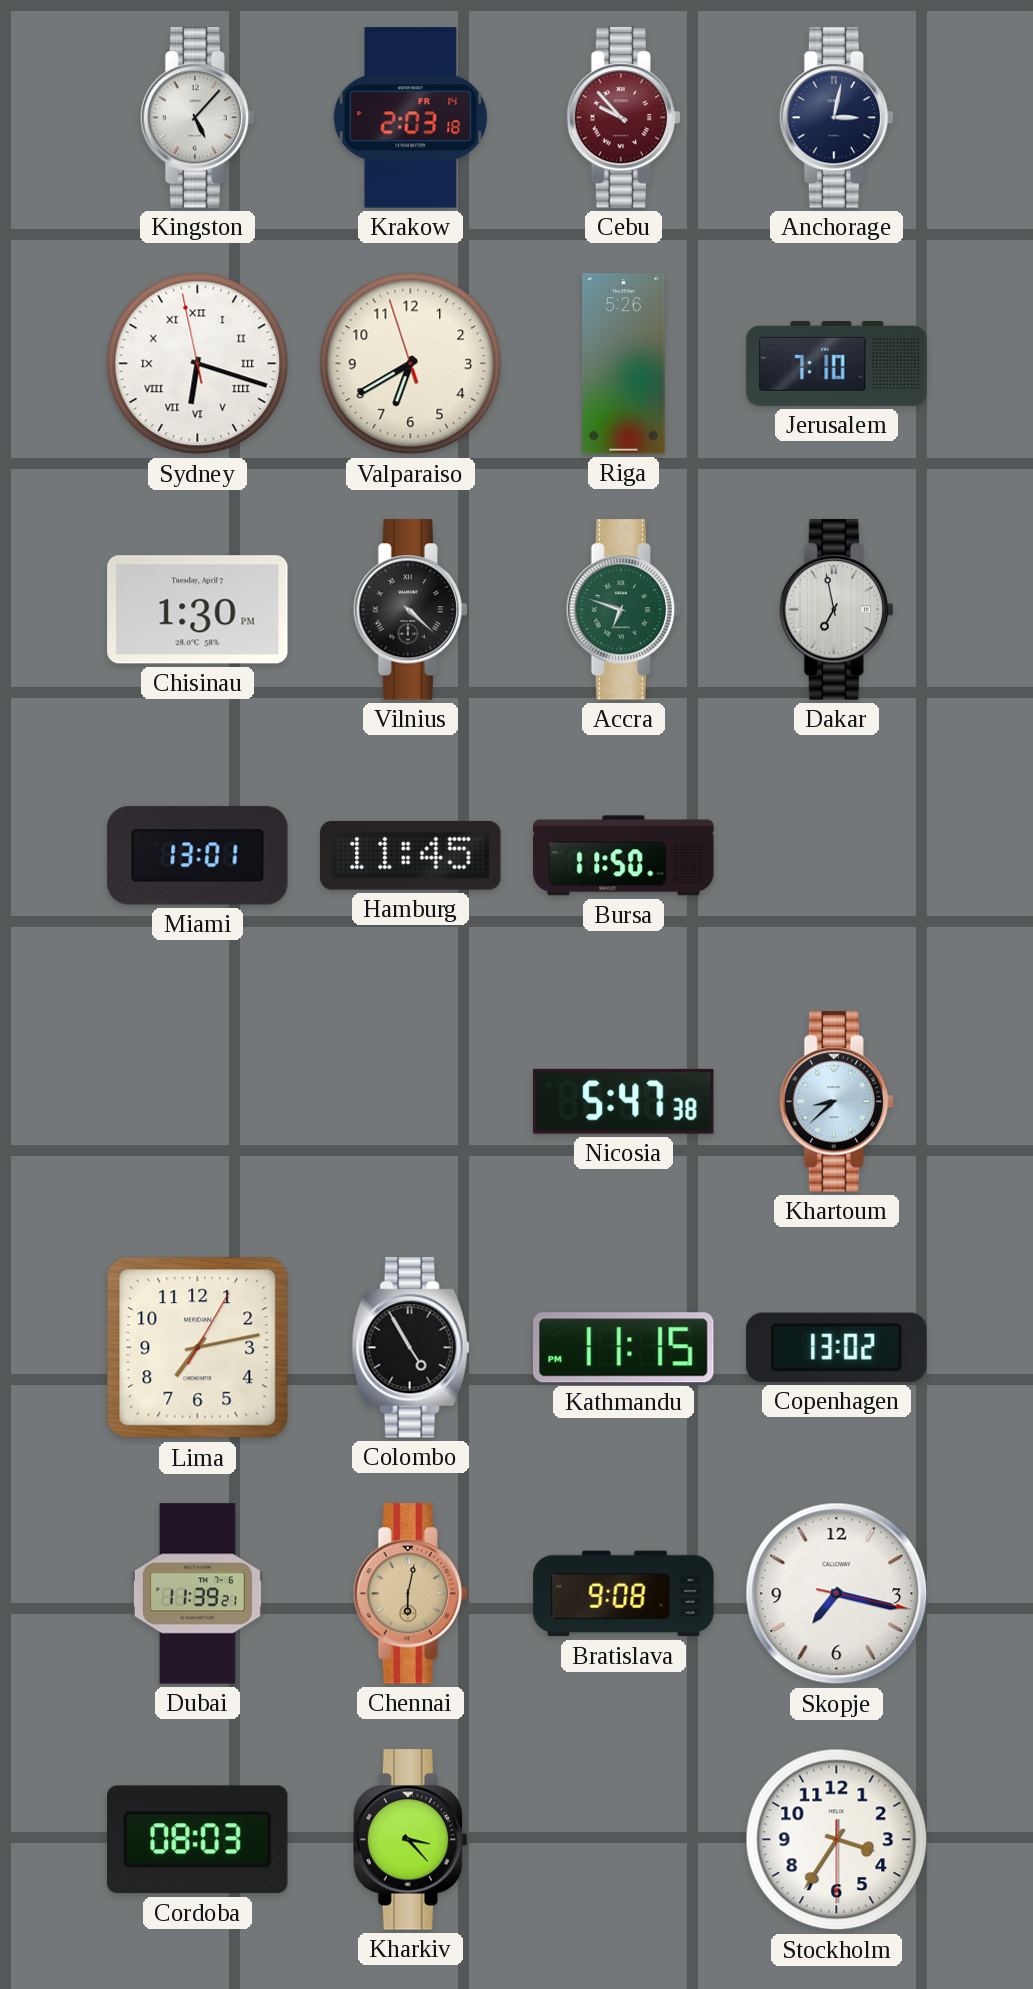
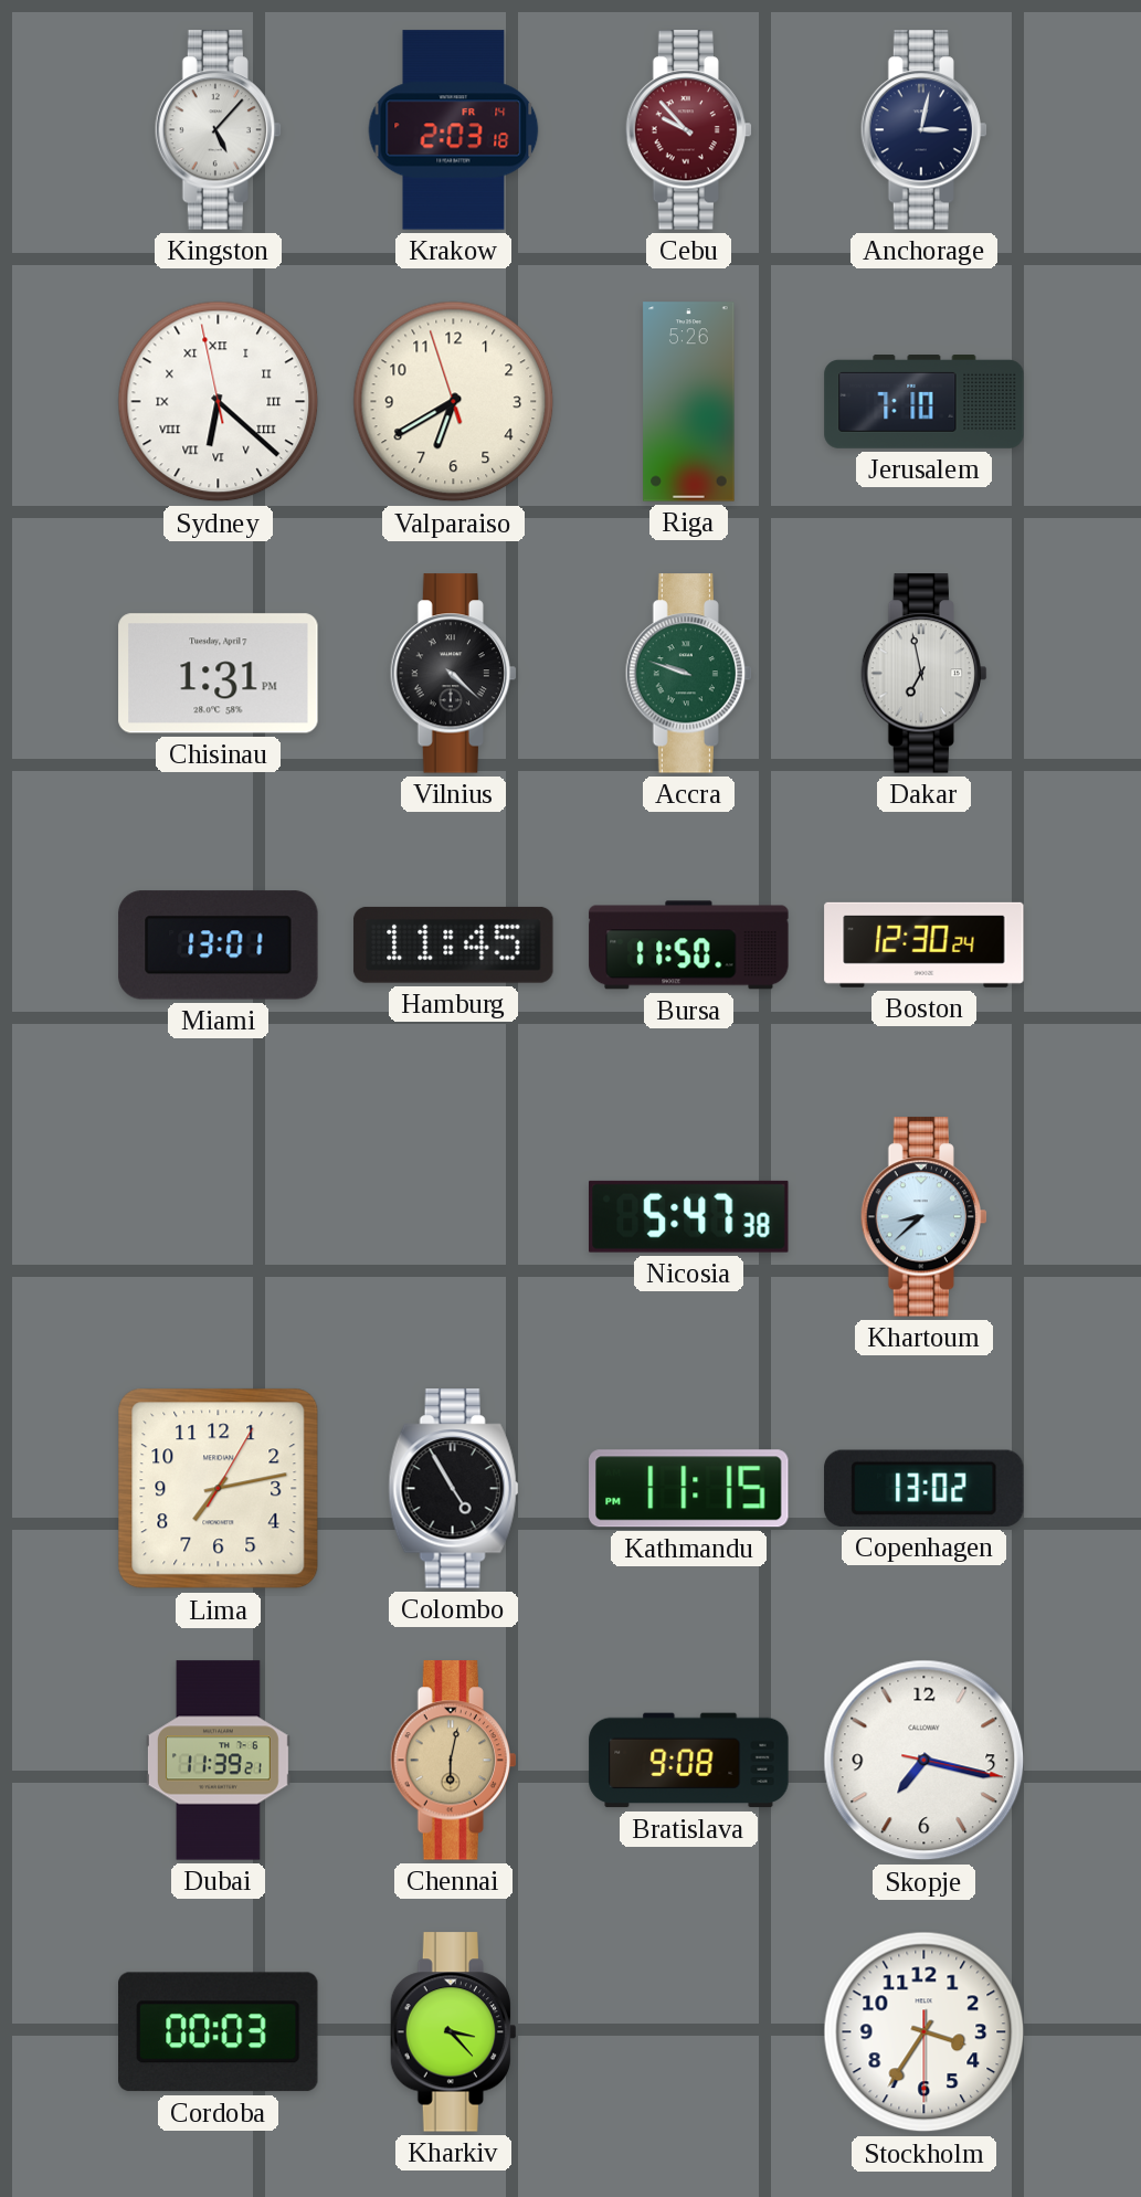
Sydney: 6:17 -> 6:21 (219, 402)
Chisinau: 1:30 -> 1:31 (219, 674)
Accra: 6:48 -> 9:48 (688, 674)
Boston: none -> 12:30 (925, 944)
Cordoba: 08:03 -> 00:03 (219, 2032)
